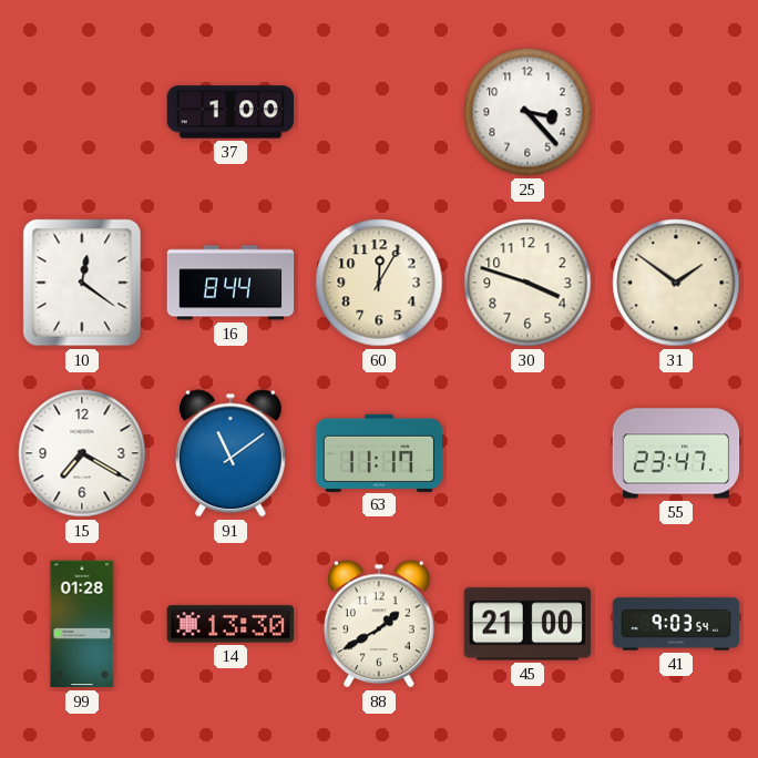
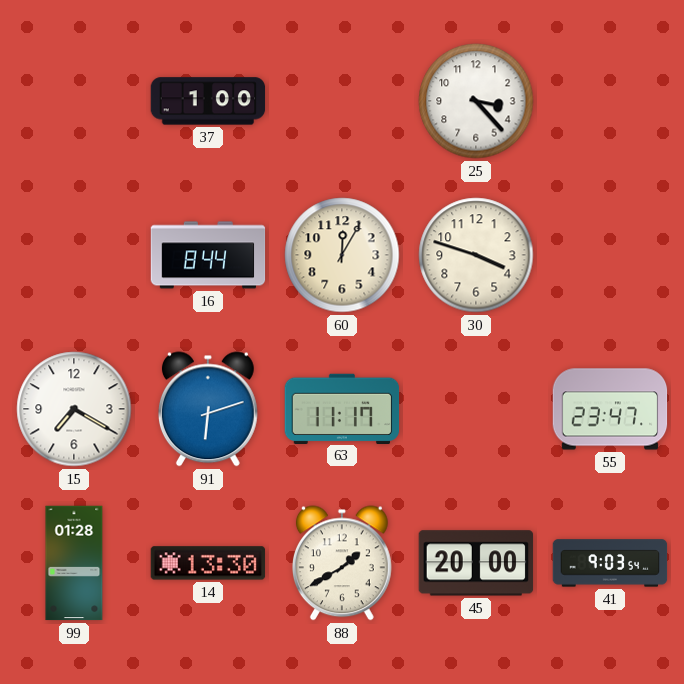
10: 12:21 -> none (82, 283)
31: 1:51 -> none (676, 283)
91: 11:09 -> 6:12 (208, 409)
45: 21:00 -> 20:00 (476, 563)
